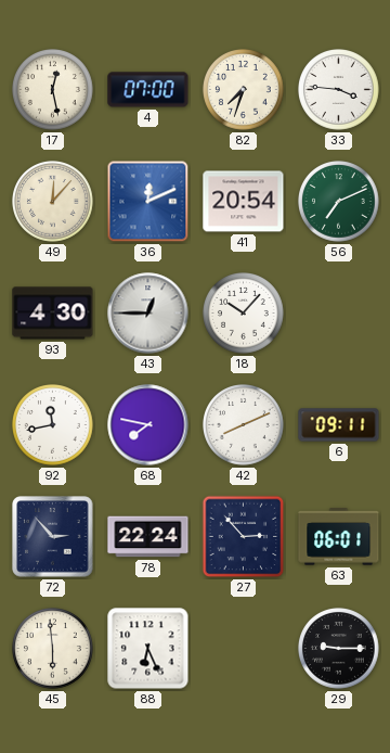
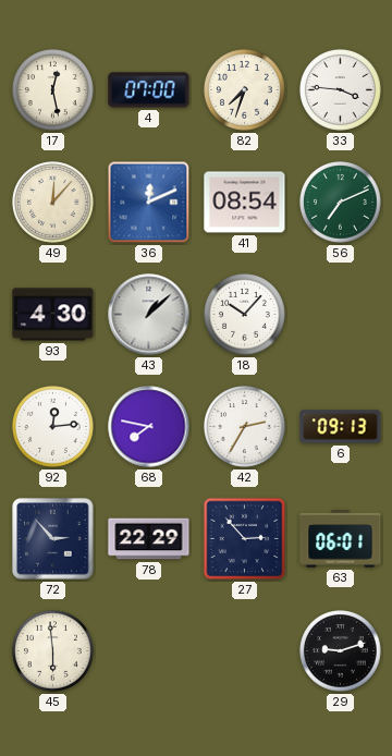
41: 20:54 -> 08:54 (245, 203)
43: 12:45 -> 1:08 (149, 315)
92: 11:43 -> 12:14 (53, 427)
42: 8:11 -> 2:35 (245, 427)
6: 09:11 -> 09:13 (341, 427)
78: 22:24 -> 22:29 (149, 539)
88: 6:26 -> none (148, 649)
29: 9:15 -> 9:12 (341, 651)
